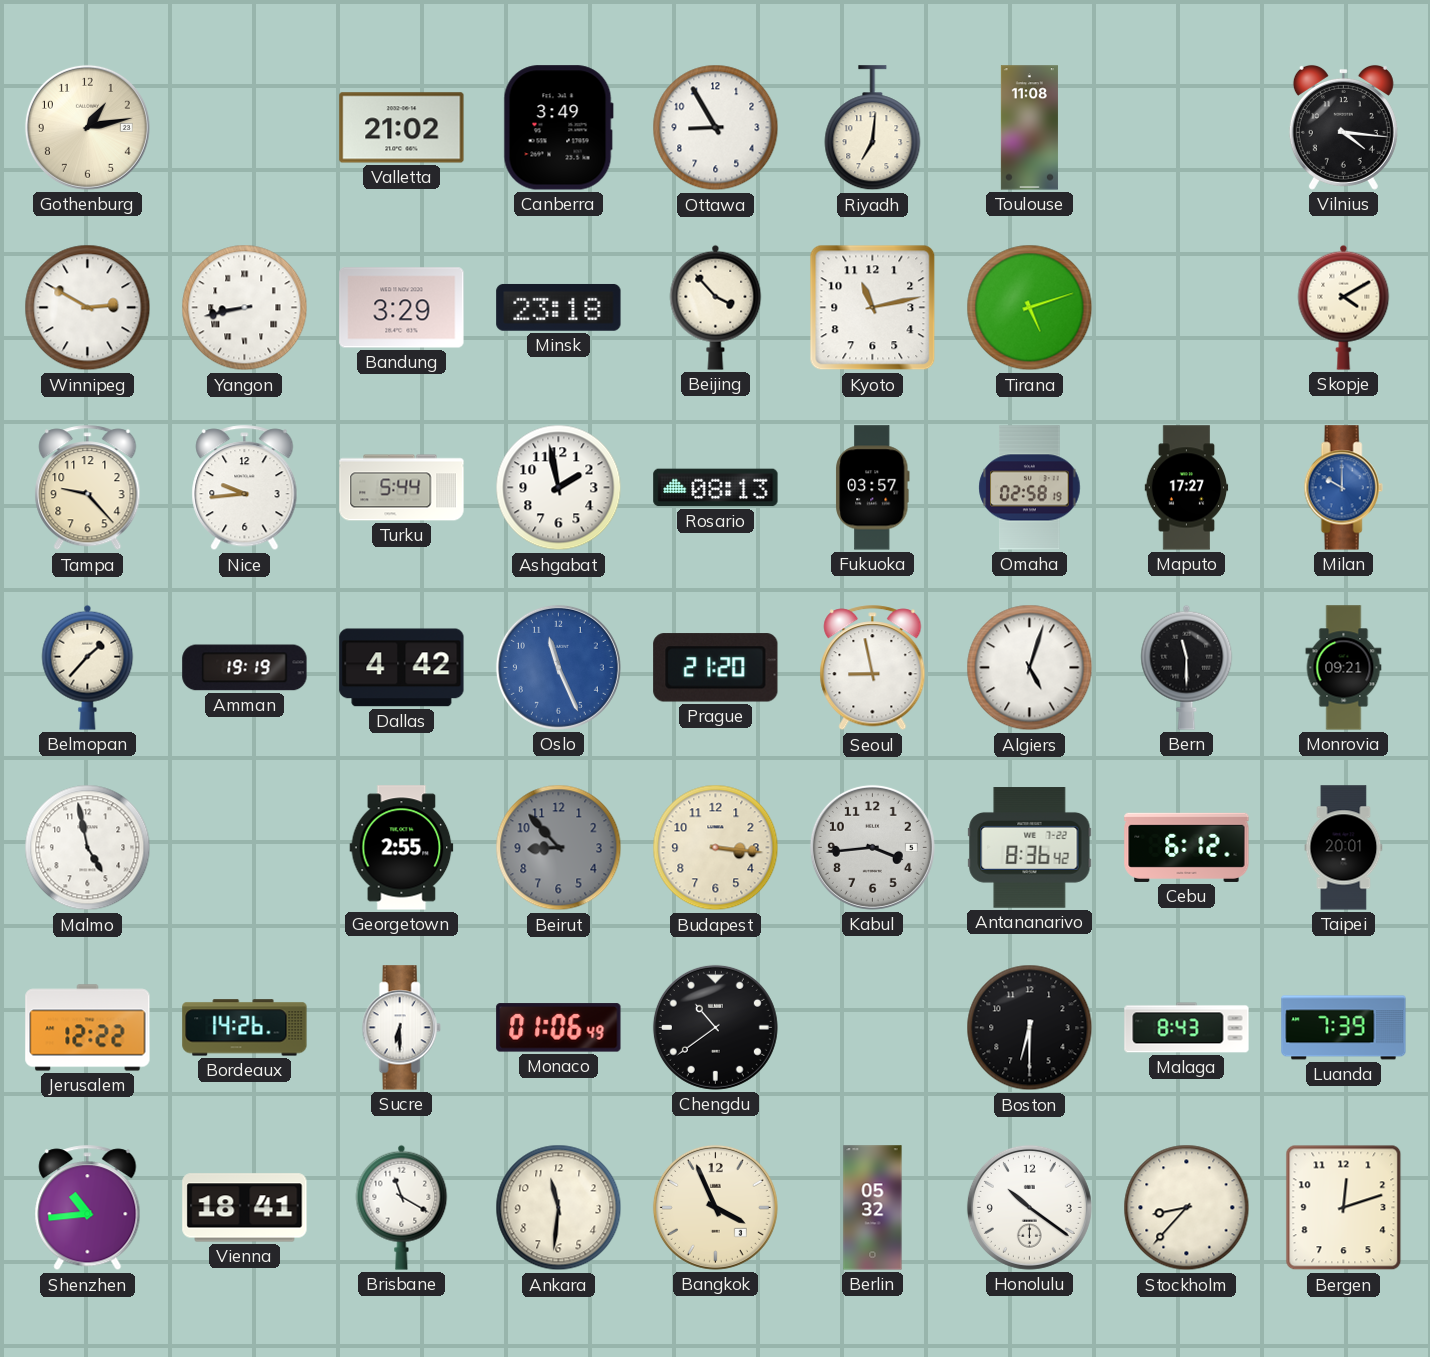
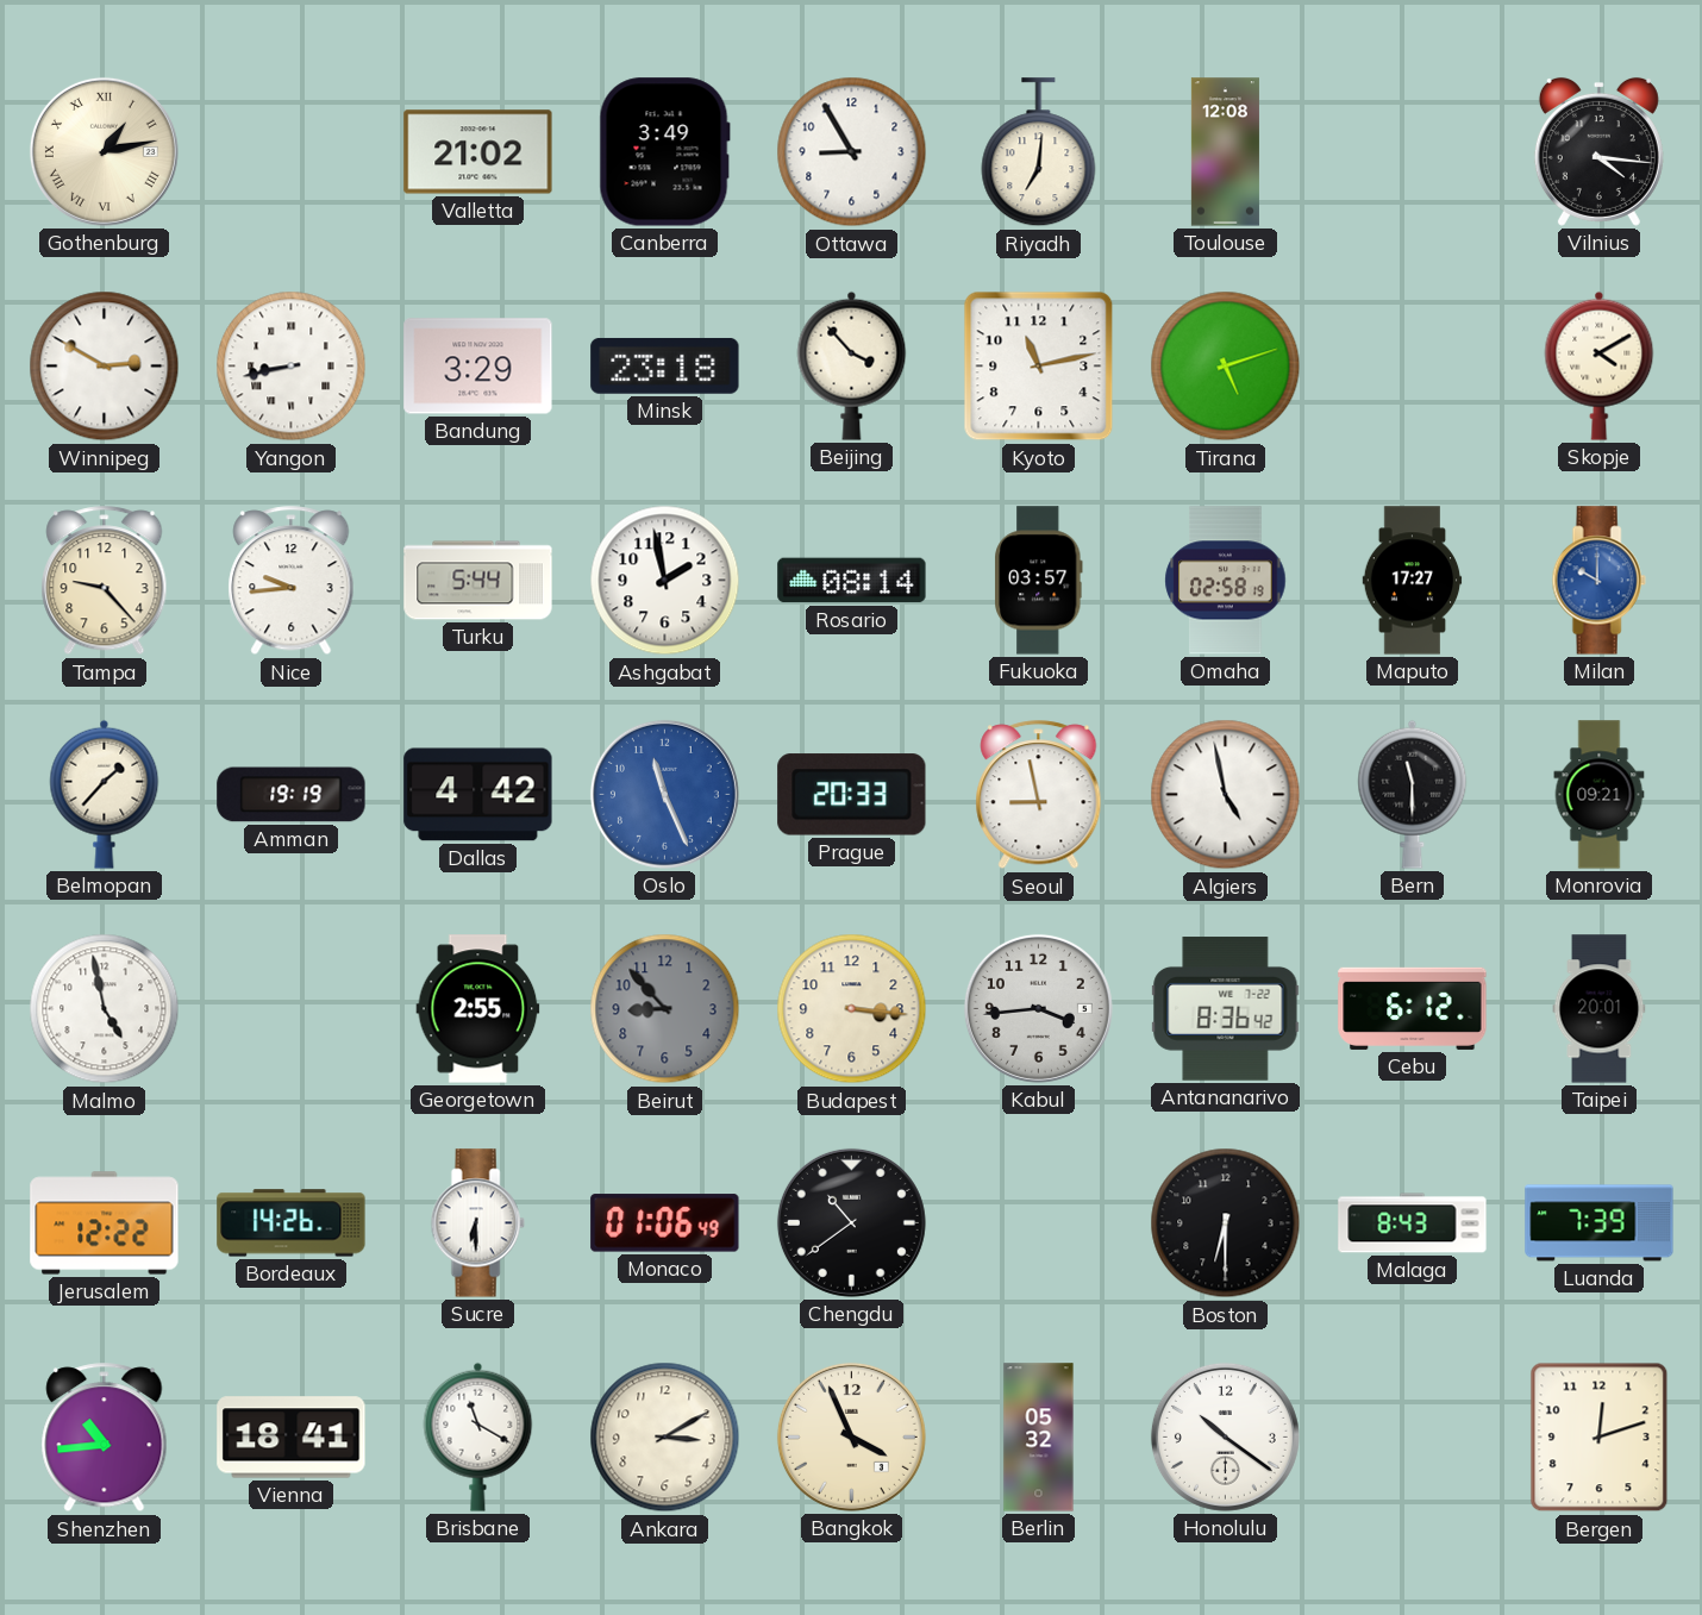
Gothenburg numerals: Arabic -> Roman (104, 151)
Toulouse: 11:08 -> 12:08 (1225, 152)
Rosario: 08:13 -> 08:14 (852, 581)
Prague: 21:20 -> 20:33 (852, 795)
Algiers: 5:03 -> 4:58 (1226, 795)
Ankara: 11:31 -> 3:10 (665, 1438)
Stockholm: 8:37 -> none (1187, 1208)
